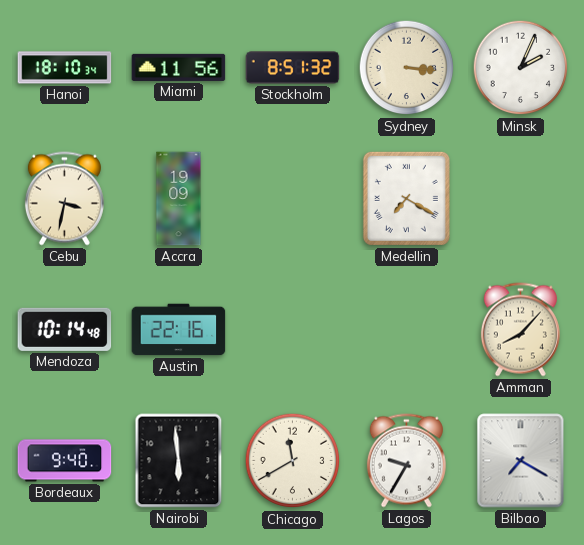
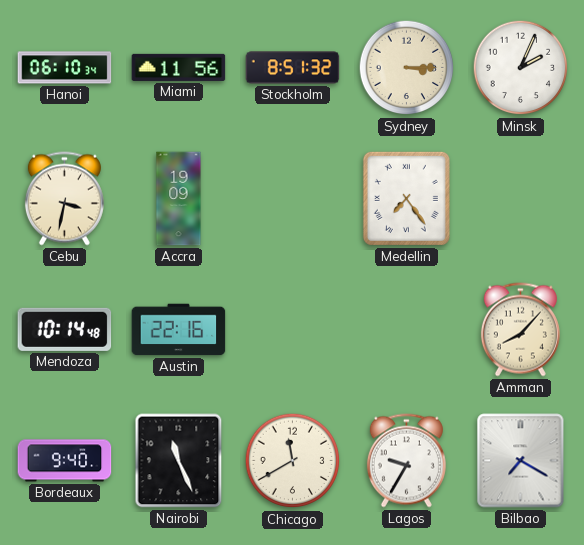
Hanoi: 18:10 -> 06:10 (65, 68)
Sydney: 3:16 -> 3:15 (407, 68)
Medellin: 7:20 -> 7:24 (406, 198)
Nairobi: 5:59 -> 11:26 (179, 461)
